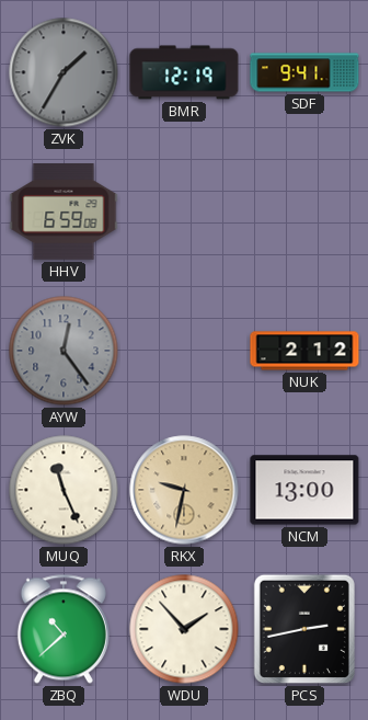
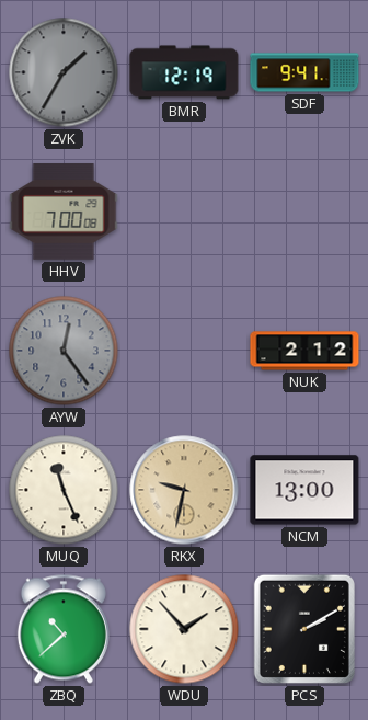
HHV: 6:59 -> 7:00 (64, 212)
PCS: 2:43 -> 2:10 (304, 629)
